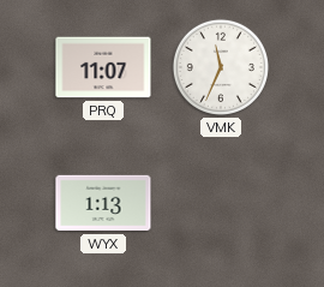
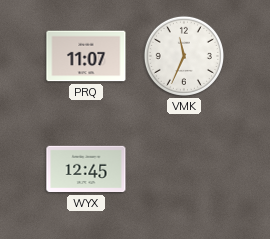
WYX: 1:13 -> 12:45 (86, 169)
